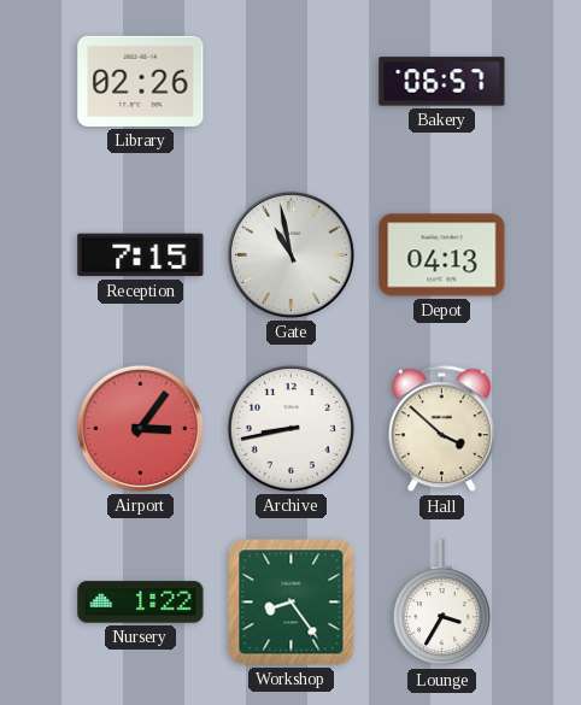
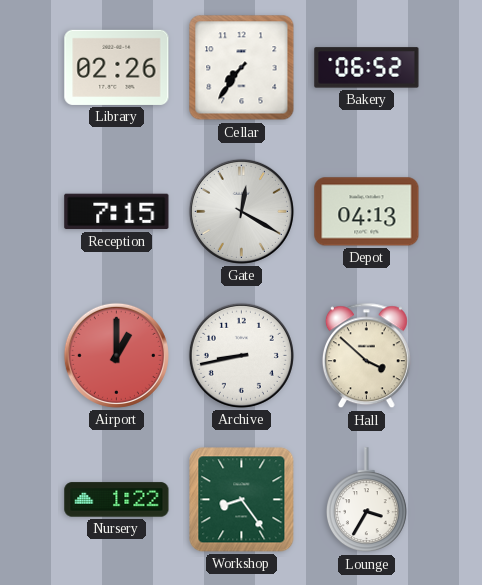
Cellar: none -> 7:36 (242, 68)
Bakery: 06:57 -> 06:52 (367, 68)
Gate: 10:58 -> 12:20 (241, 211)
Airport: 3:06 -> 1:00 (116, 355)
